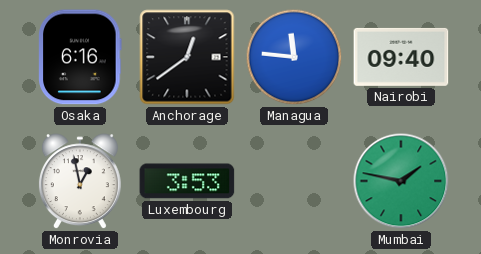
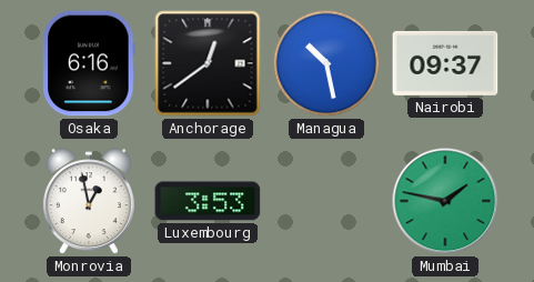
Managua: 11:46 -> 10:28 (326, 63)
Nairobi: 09:40 -> 09:37 (445, 63)
